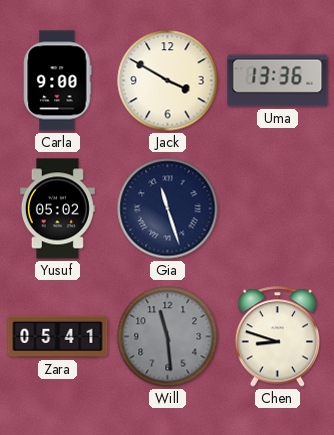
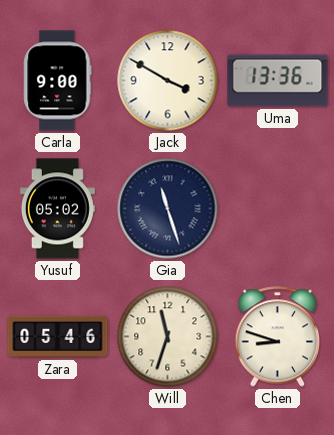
Zara: 05:41 -> 05:46 (58, 337)
Will: 11:29 -> 11:33 (168, 337)
Will dial: grey -> cream (168, 337)
